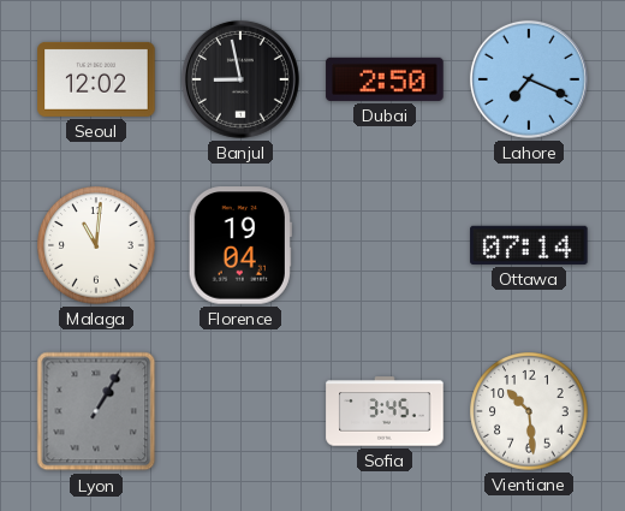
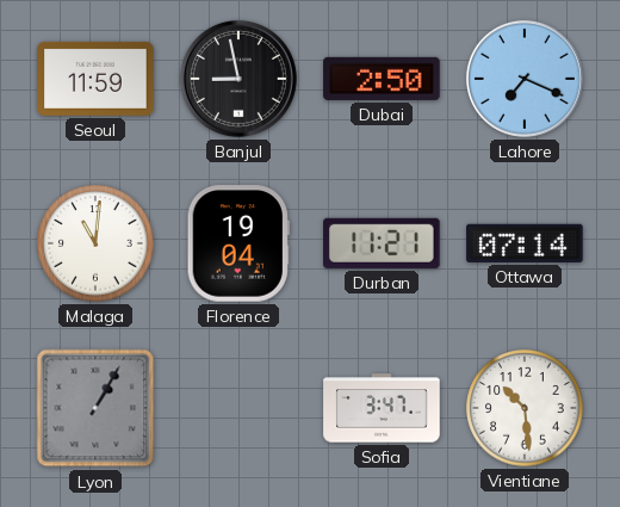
Seoul: 12:02 -> 11:59 (95, 79)
Durban: none -> 11:21 (382, 243)
Sofia: 3:45 -> 3:47 (382, 408)
